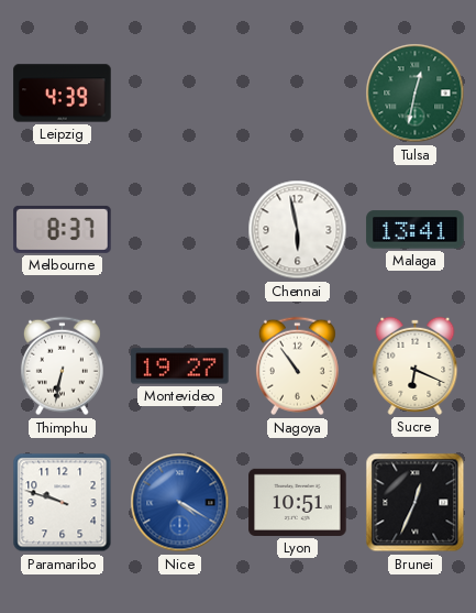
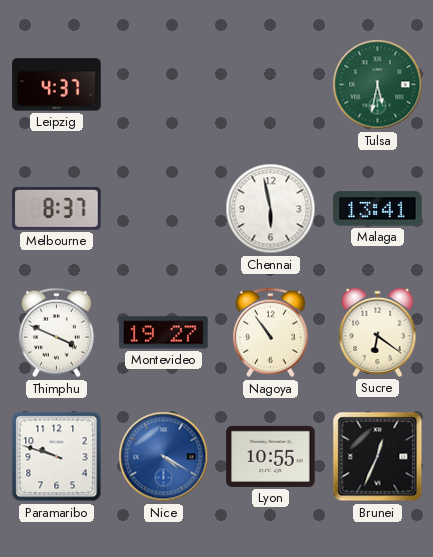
Leipzig: 4:39 -> 4:37 (57, 85)
Tulsa: 12:32 -> 5:32 (378, 85)
Thimphu: 6:32 -> 3:49 (56, 333)
Sucre: 6:19 -> 6:21 (378, 332)
Lyon: 10:51 -> 10:55 (271, 456)
